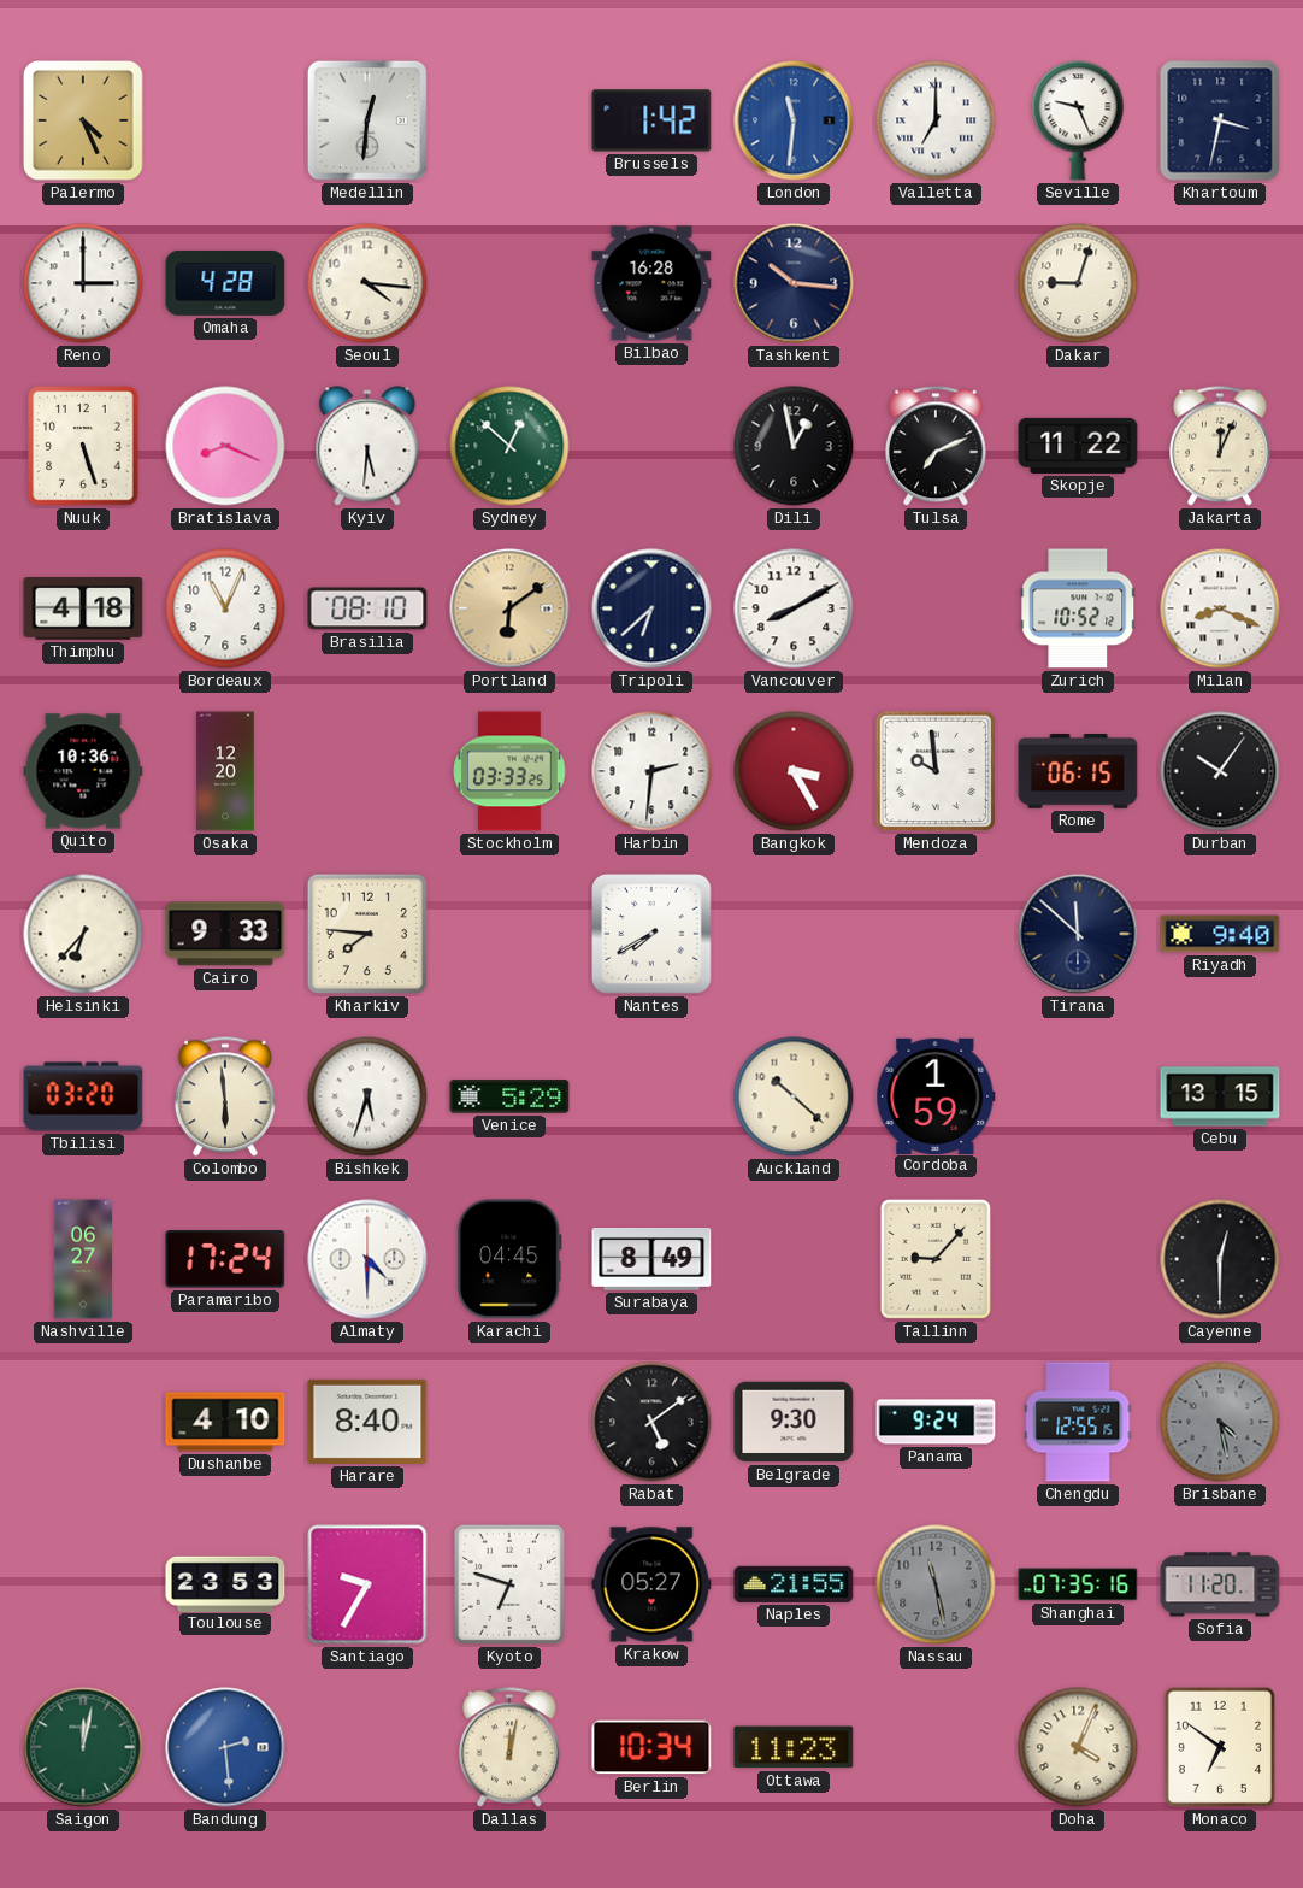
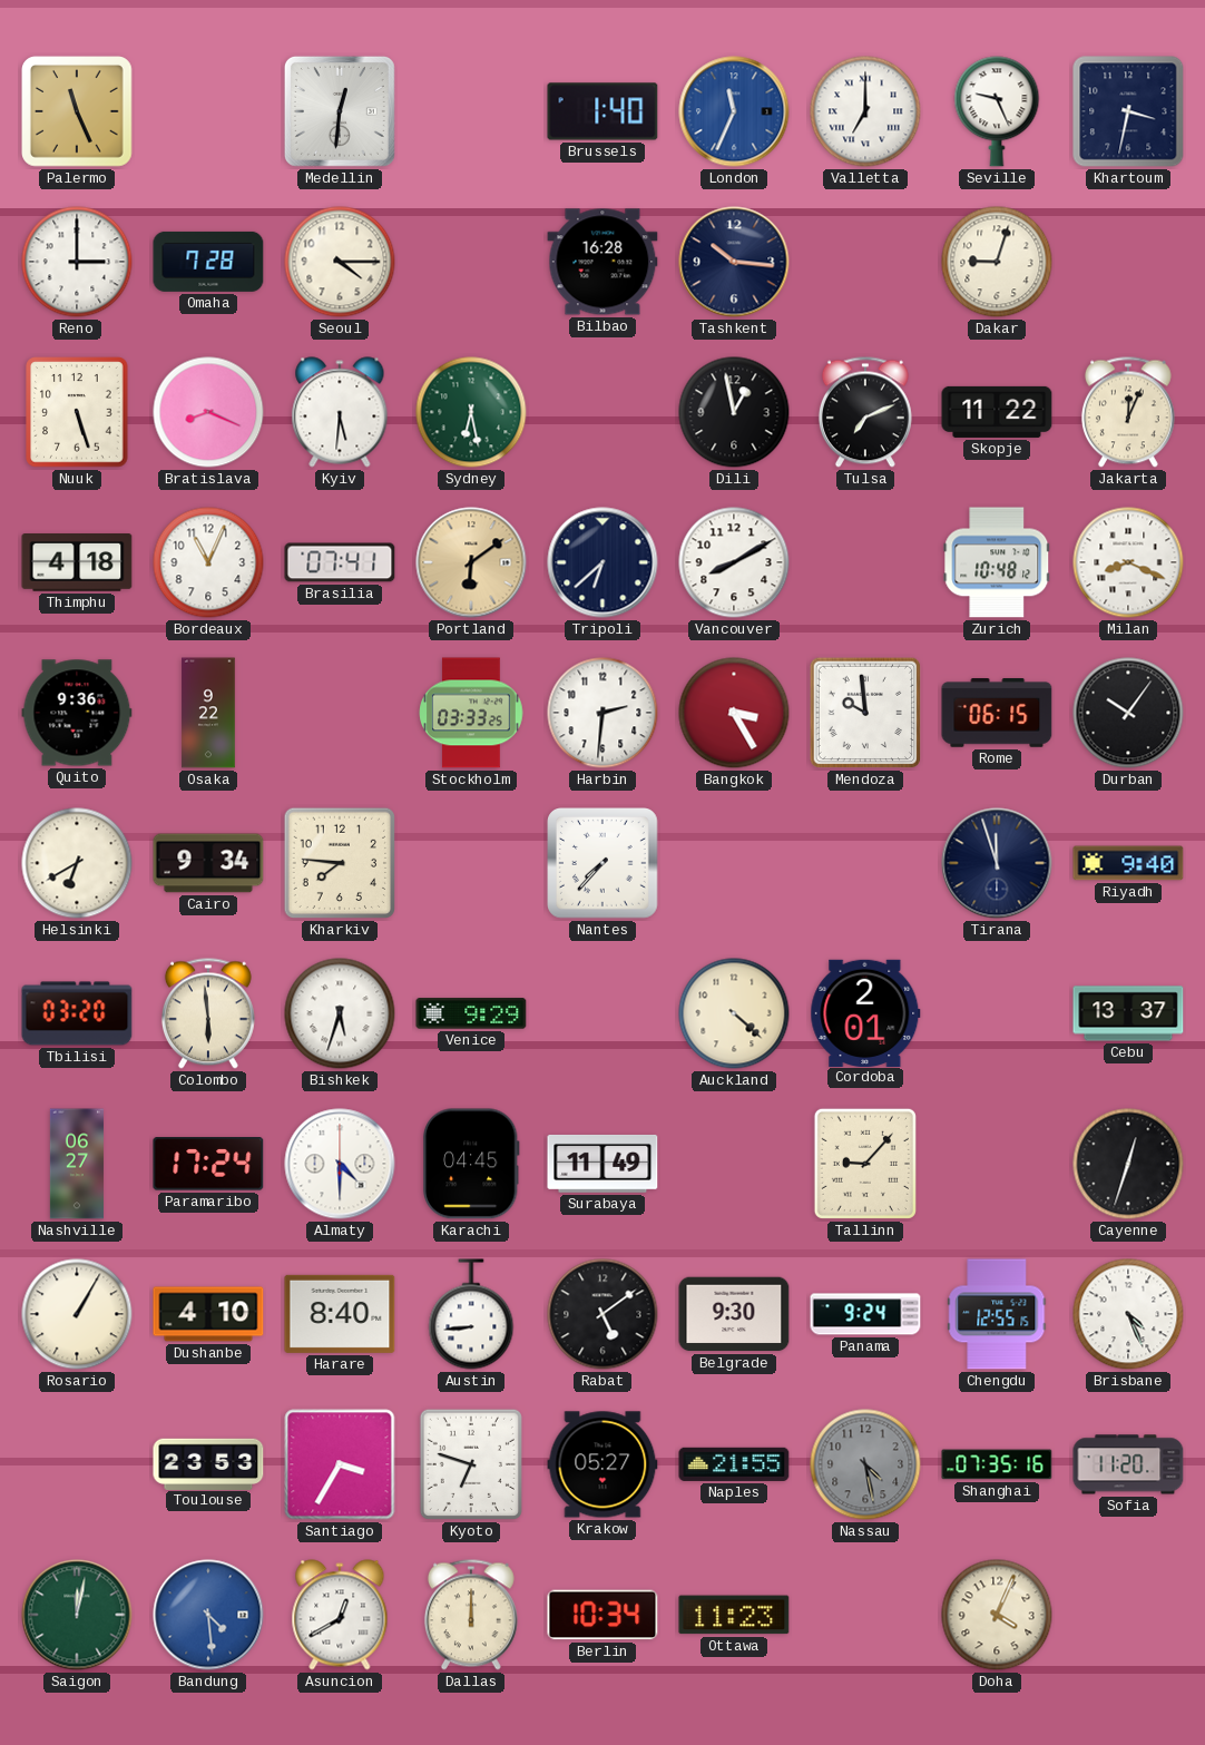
Palermo: 4:26 -> 11:26 (78, 112)
Brussels: 1:42 -> 1:40 (602, 111)
London: 11:31 -> 11:34 (734, 111)
Omaha: 4:28 -> 7:28 (208, 262)
Seoul: 4:16 -> 4:15 (340, 262)
Sydney: 12:52 -> 6:28 (471, 412)
Brasilia: 08:10 -> 07:41 (340, 562)
Zurich: 10:52 -> 10:48 (997, 562)
Quito: 10:36 -> 9:36 (77, 713)
Osaka: 12:20 -> 9:22 (208, 713)
Helsinki: 6:37 -> 6:40 (77, 863)
Cairo: 9:33 -> 9:34 (208, 863)
Nantes: 7:40 -> 7:37 (604, 864)
Tirana: 11:52 -> 11:57 (997, 863)
Venice: 5:29 -> 9:29 (471, 1013)
Auckland: 10:22 -> 4:22 (734, 1013)
Cordoba: 1:59 -> 2:01 (865, 1012)
Cebu: 13:15 -> 13:37 (1128, 1013)
Surabaya: 8:49 -> 11:49 (602, 1164)
Cayenne: 12:30 -> 12:33 (1128, 1164)
Rosario: none -> 1:05 (77, 1314)
Austin: none -> 8:44 (471, 1314)
Brisbane: 4:28 -> 4:26 (1128, 1314)
Brisbane dial: grey -> white (1128, 1314)
Santiago: 9:35 -> 3:35 (340, 1464)
Nassau: 11:28 -> 4:28 (865, 1464)
Bandung: 2:29 -> 4:29 (208, 1615)
Asuncion: none -> 12:40 (340, 1615)
Dallas: 12:02 -> 12:00 (471, 1615)
Monaco: 6:51 -> none (1220, 1747)
